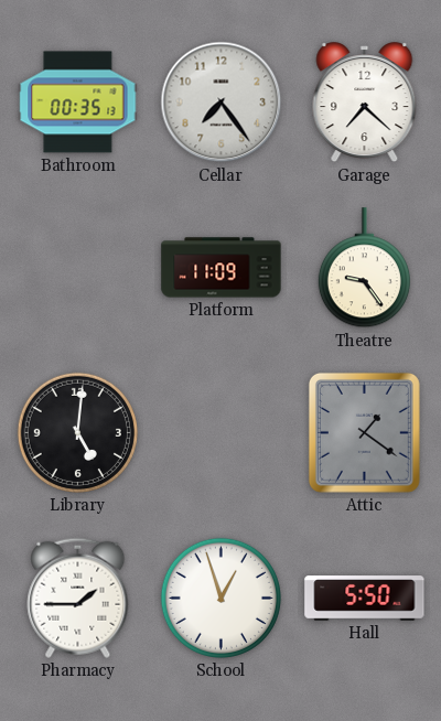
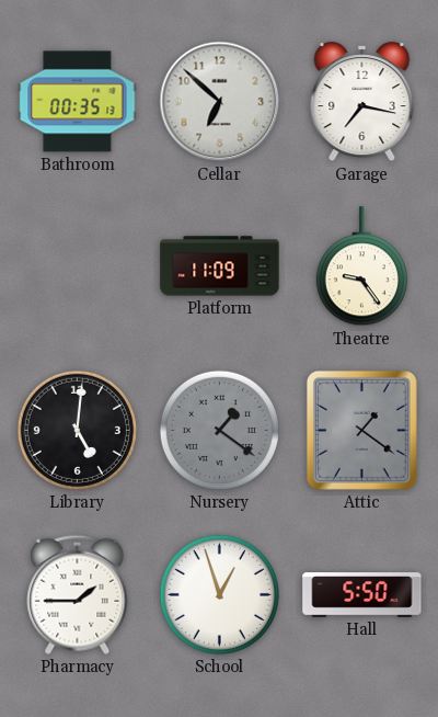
Cellar: 7:24 -> 6:52 (220, 102)
Garage: 7:22 -> 7:17 (362, 102)
Nursery: none -> 1:21 (219, 430)
